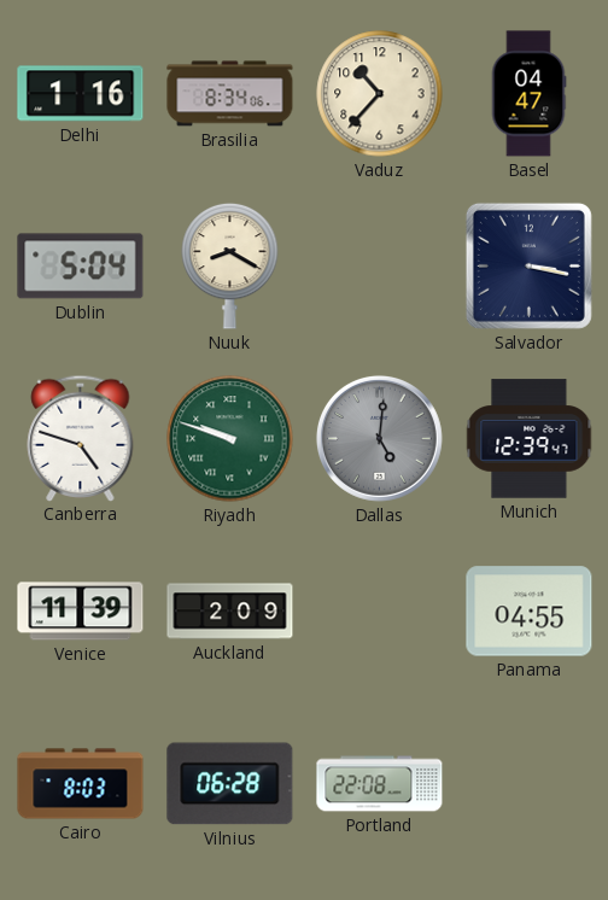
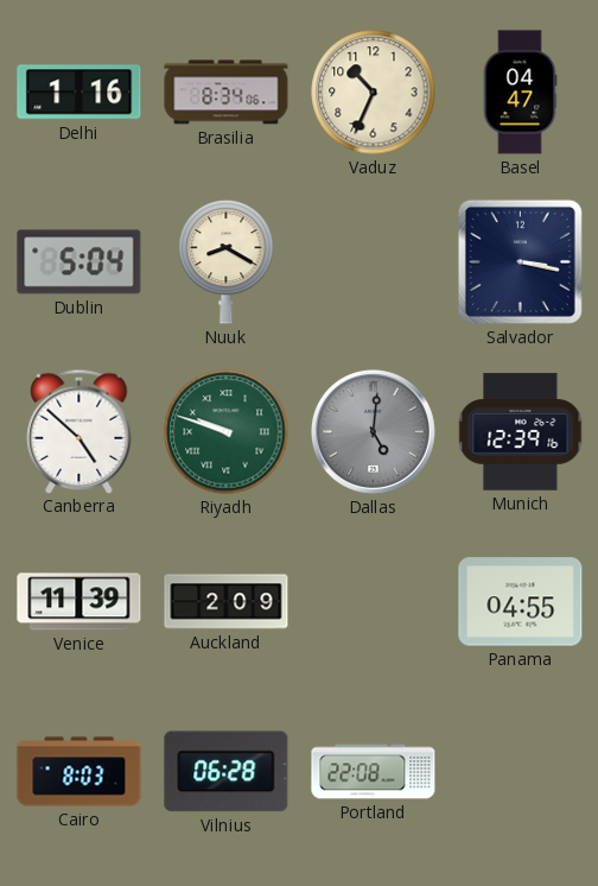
Vaduz: 10:37 -> 10:34 (374, 93)
Canberra: 4:48 -> 4:52 (79, 431)
Munich: 12:39:47 -> 12:39:16 (521, 432)
